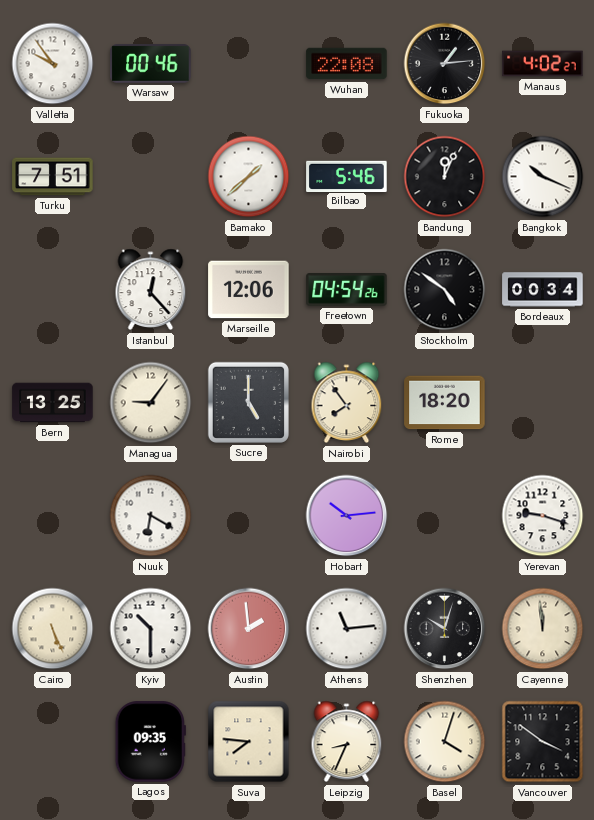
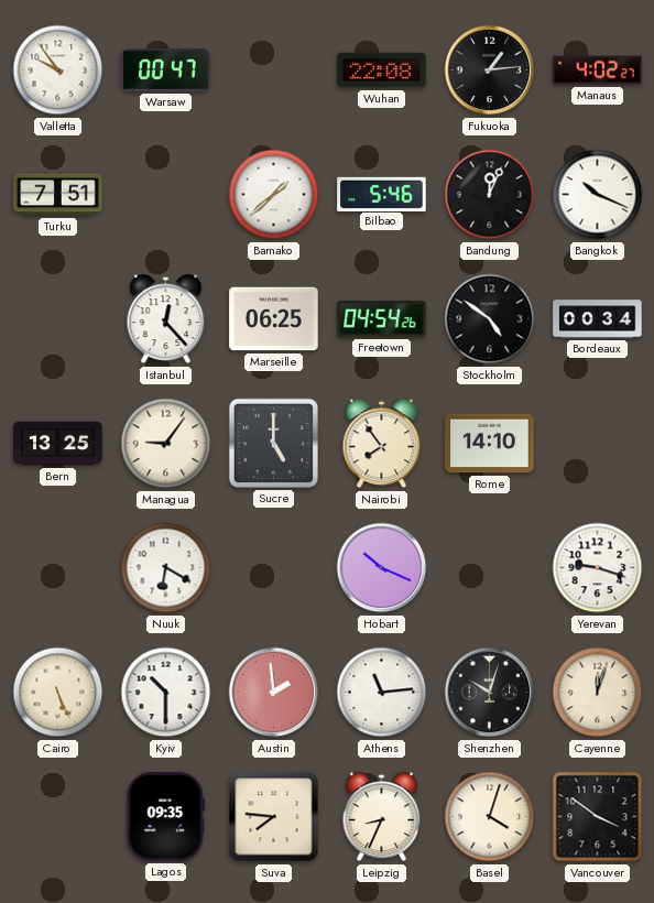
Warsaw: 00:46 -> 00:47 (166, 70)
Marseille: 12:06 -> 06:25 (274, 319)
Rome: 18:20 -> 14:10 (490, 444)
Hobart: 10:14 -> 10:19 (382, 568)
Cayenne: 11:59 -> 12:03 (598, 693)
